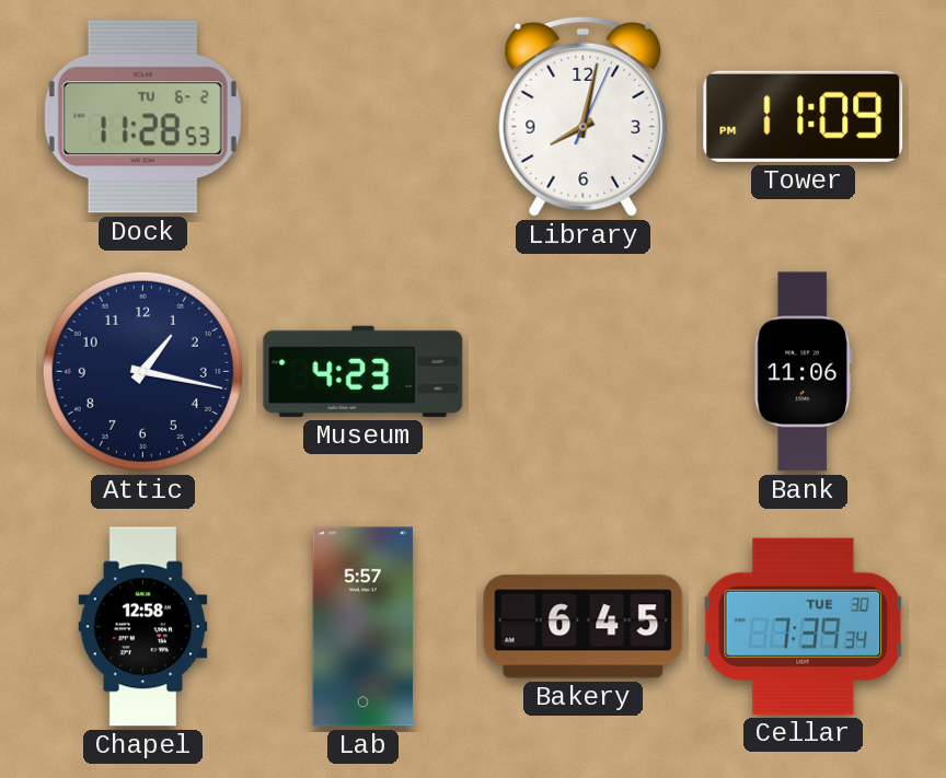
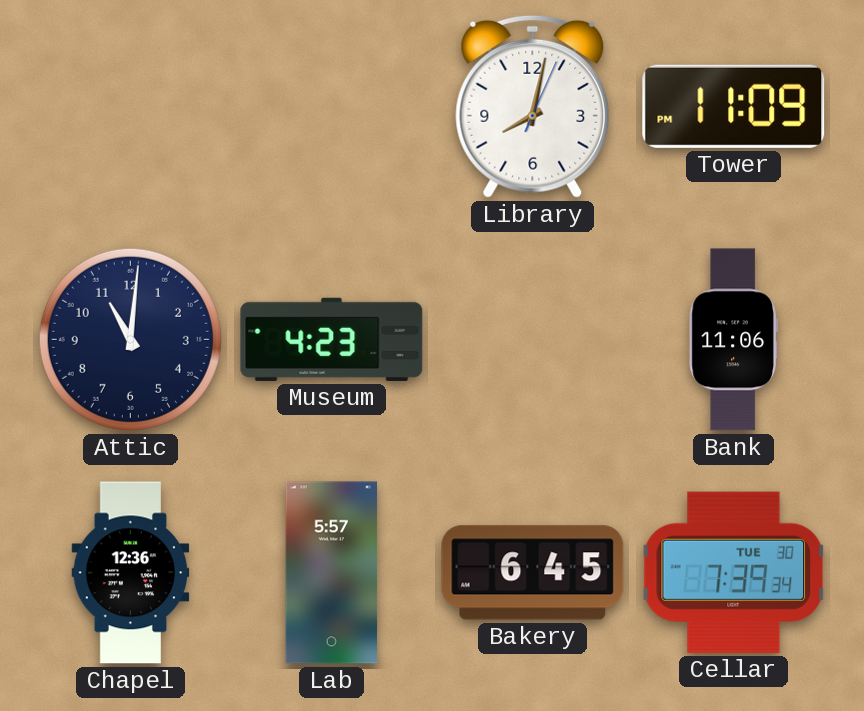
Dock: 11:28 -> none (142, 117)
Attic: 1:17 -> 11:01 (130, 339)
Chapel: 12:58 -> 12:36 (131, 573)
